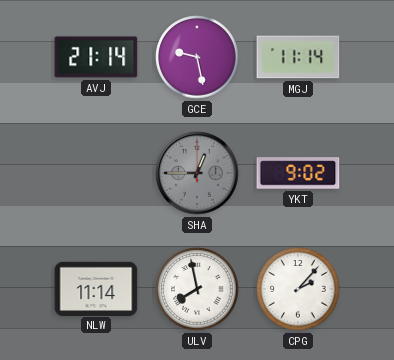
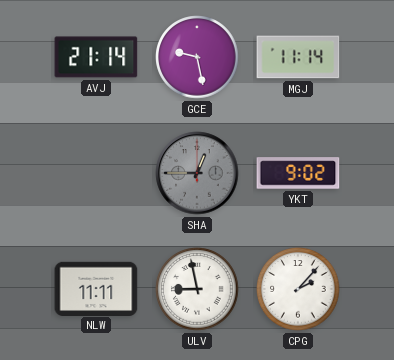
NLW: 11:14 -> 11:11 (96, 288)
ULV: 7:58 -> 8:58 (197, 289)
